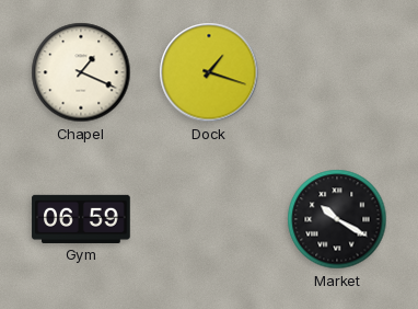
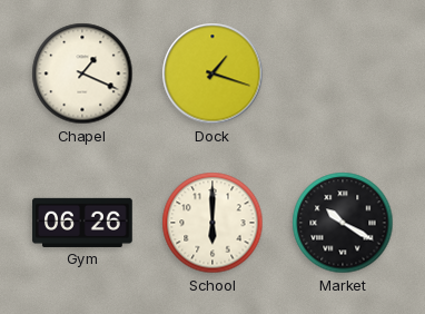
Gym: 06:59 -> 06:26 (82, 223)
School: none -> 6:00 (212, 223)
